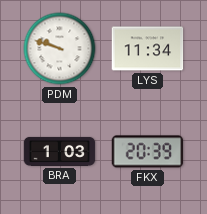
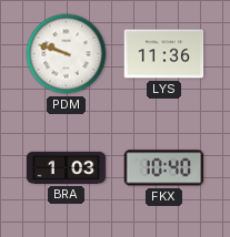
LYS: 11:34 -> 11:36 (164, 54)
FKX: 20:39 -> 10:40 (164, 168)
